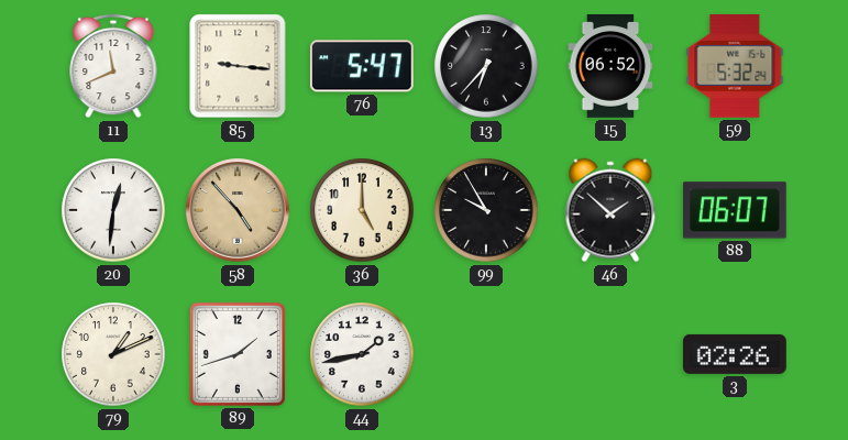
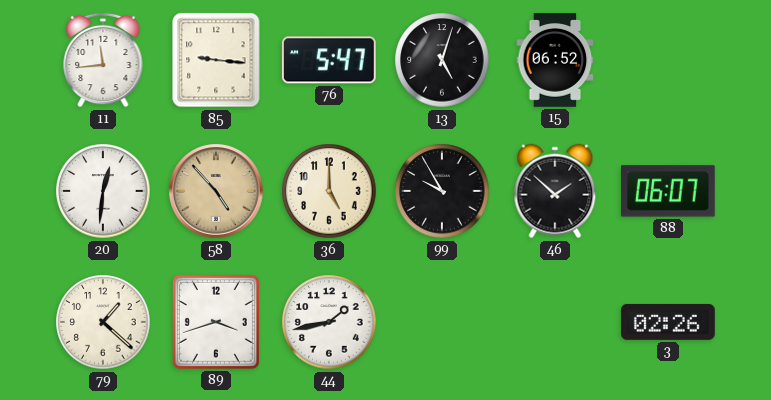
11: 11:41 -> 11:44 (103, 60)
13: 6:37 -> 5:03 (442, 60)
59: 5:32 -> none (735, 66)
79: 1:11 -> 1:22 (103, 322)
89: 1:42 -> 3:42 (216, 322)
